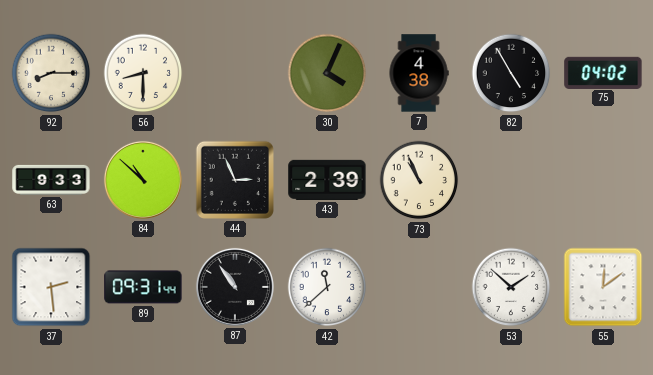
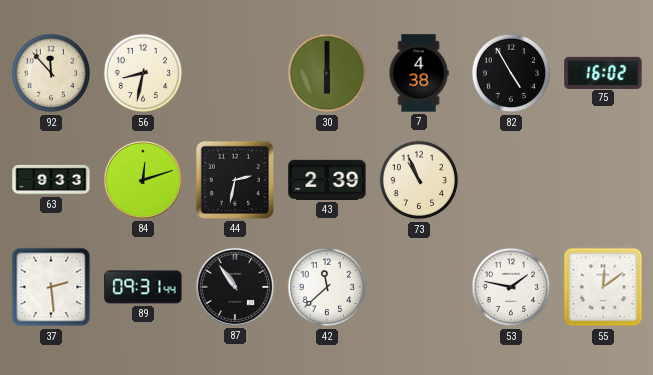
92: 8:15 -> 11:53 (51, 73)
56: 8:30 -> 8:32 (143, 73)
30: 4:04 -> 6:00 (327, 73)
75: 04:02 -> 16:02 (603, 72)
84: 10:52 -> 12:12 (143, 180)
44: 2:56 -> 2:32 (235, 180)
53: 1:52 -> 1:47 (511, 287)
